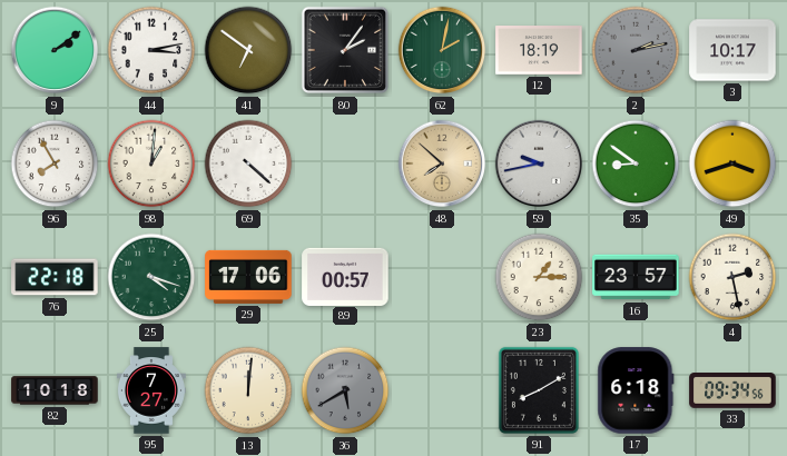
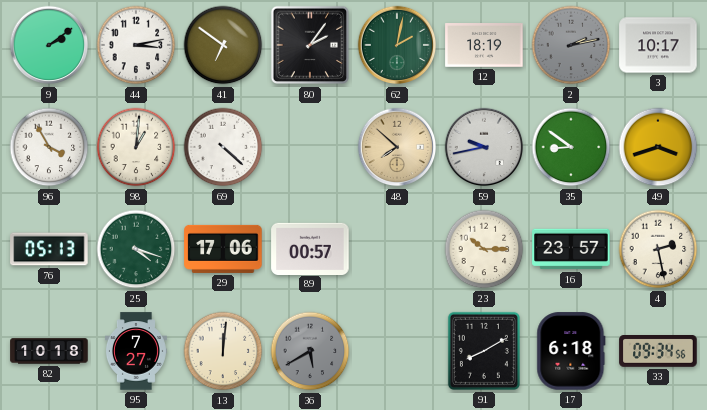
96: 7:55 -> 3:55 (49, 147)
76: 22:18 -> 05:13 (49, 249)
23: 1:15 -> 10:15 (484, 249)
